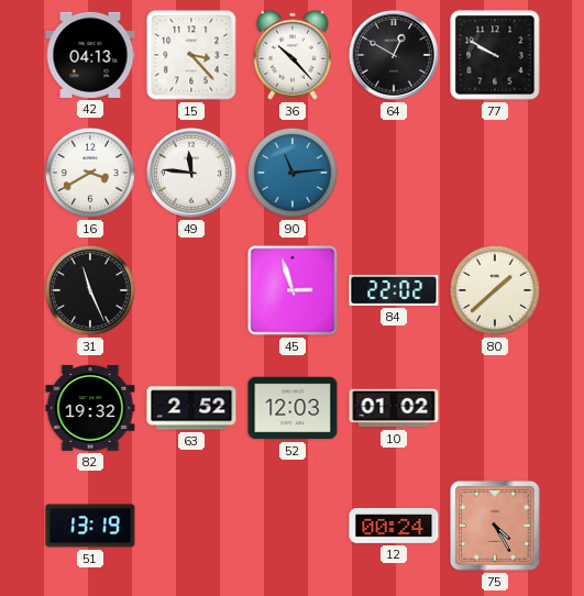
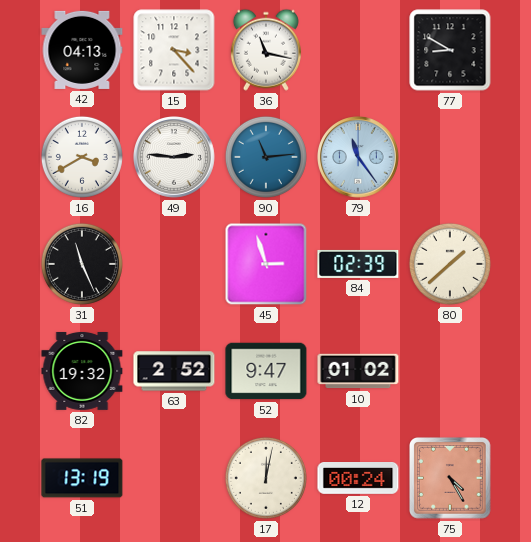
36: 10:23 -> 11:17 (266, 50)
64: 12:50 -> none (395, 56)
77: 9:50 -> 8:50 (450, 50)
49: 11:46 -> 2:46 (175, 158)
79: none -> 11:24 (359, 158)
84: 22:02 -> 02:39 (358, 264)
52: 12:03 -> 9:47 (266, 371)
17: none -> 12:02 (266, 478)
